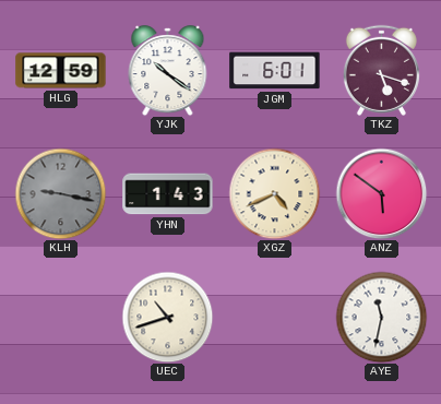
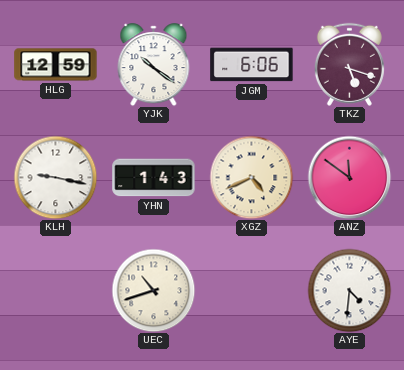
JGM: 6:01 -> 6:06 (252, 65)
KLH dial: grey -> white (55, 177)
ANZ: 5:51 -> 11:51 (349, 177)
AYE: 11:32 -> 4:31 (349, 290)
